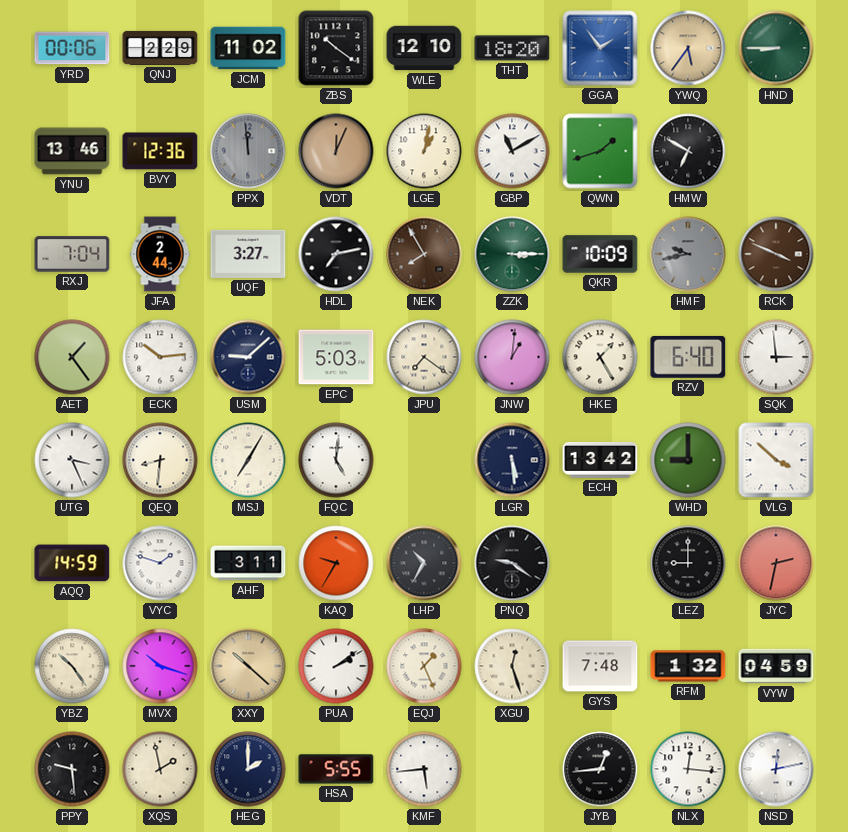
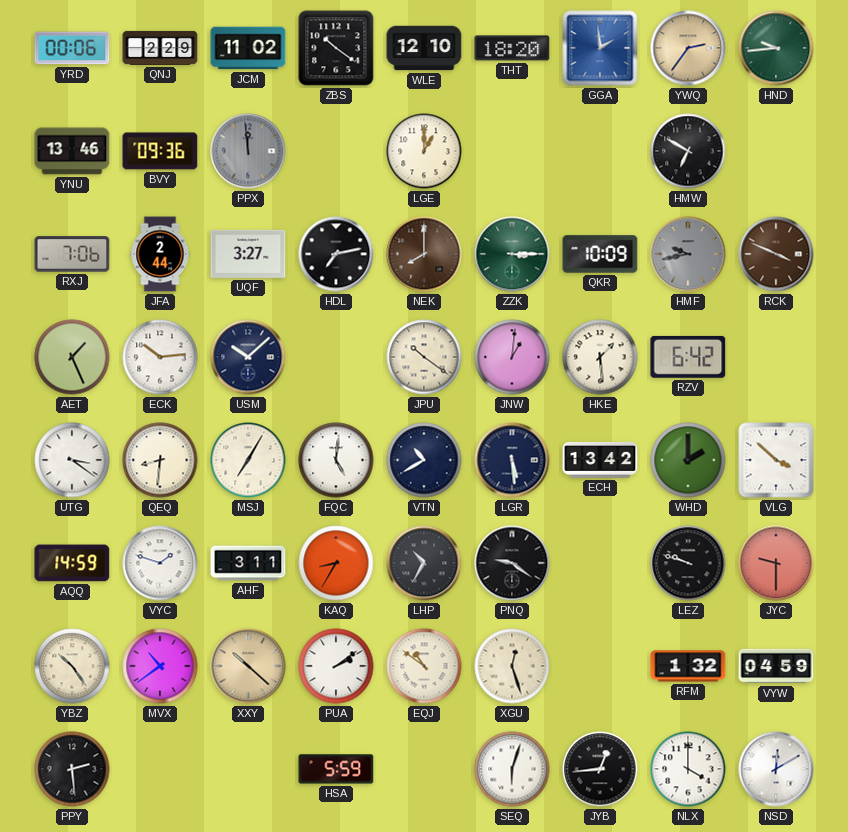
GGA: 1:54 -> 1:59 (600, 48)
YWQ: 5:36 -> 2:36 (688, 48)
HND: 8:45 -> 9:44 (776, 48)
BVY: 12:36 -> 09:36 (160, 151)
VDT: 12:04 -> none (336, 151)
LGE: 1:02 -> 1:00 (424, 151)
GBP: 11:10 -> none (512, 151)
QWN: 1:42 -> none (600, 151)
RXJ: 7:04 -> 7:06 (72, 254)
NEK: 7:55 -> 8:00 (424, 254)
AET: 1:24 -> 1:26 (72, 357)
USM: 9:08 -> 10:08 (248, 357)
EPC: 5:03 -> none (336, 357)
JPU: 7:21 -> 10:21 (424, 357)
HKE: 1:25 -> 1:29 (600, 357)
RZV: 6:40 -> 6:42 (688, 357)
SQK: 2:59 -> none (776, 357)
UTG: 3:26 -> 3:21 (72, 460)
VTN: none -> 10:40 (424, 460)
WHD: 9:00 -> 2:00 (688, 460)
KAQ: 9:35 -> 8:35 (336, 563)
LEZ: 9:00 -> 9:48 (688, 563)
JYC: 2:32 -> 9:30 (776, 563)
MVX: 10:18 -> 10:39 (160, 666)
EQJ: 1:26 -> 10:51 (424, 666)
GYS: 7:48 -> none (600, 666)
PPY: 9:29 -> 2:29 (72, 769)
XQS: 1:58 -> none (160, 769)
HEG: 2:00 -> none (248, 769)
HSA: 5:55 -> 5:59 (336, 769)
KMF: 5:44 -> none (424, 769)
SEQ: none -> 6:03 (512, 769)
NLX: 12:16 -> 4:00 (688, 769)
NSD: 12:13 -> 12:10 (776, 769)
